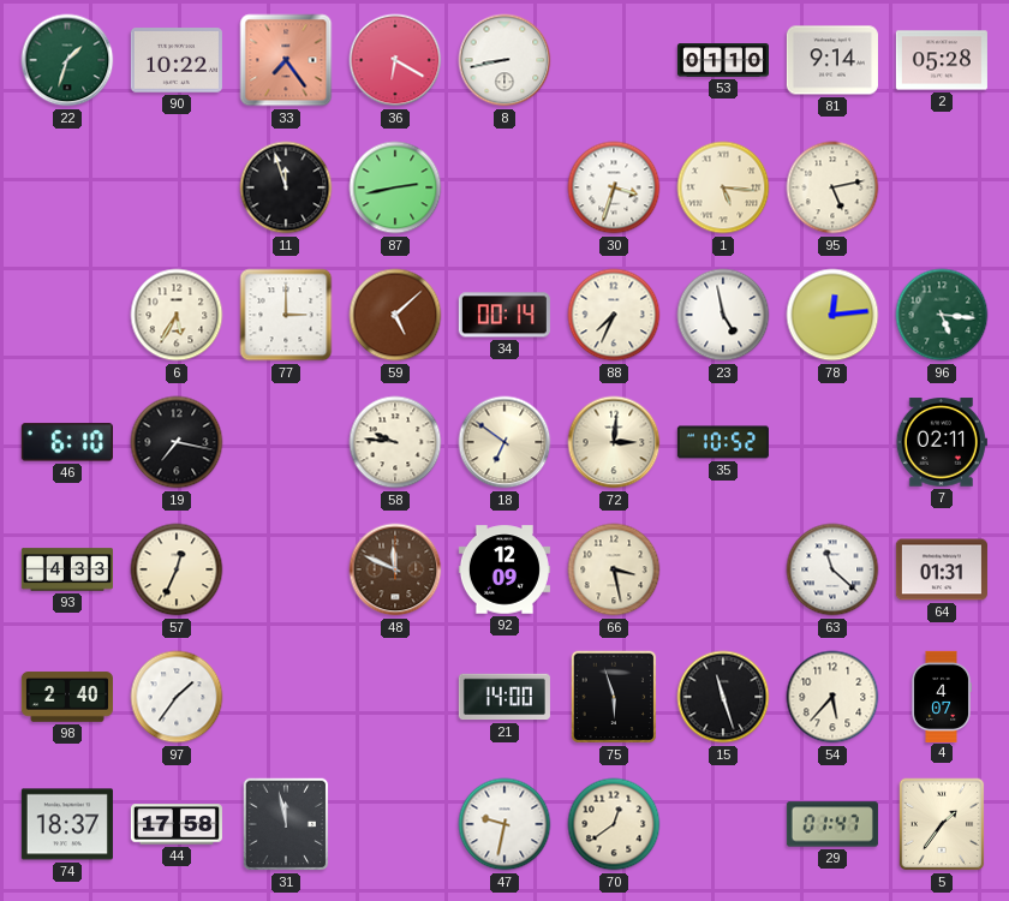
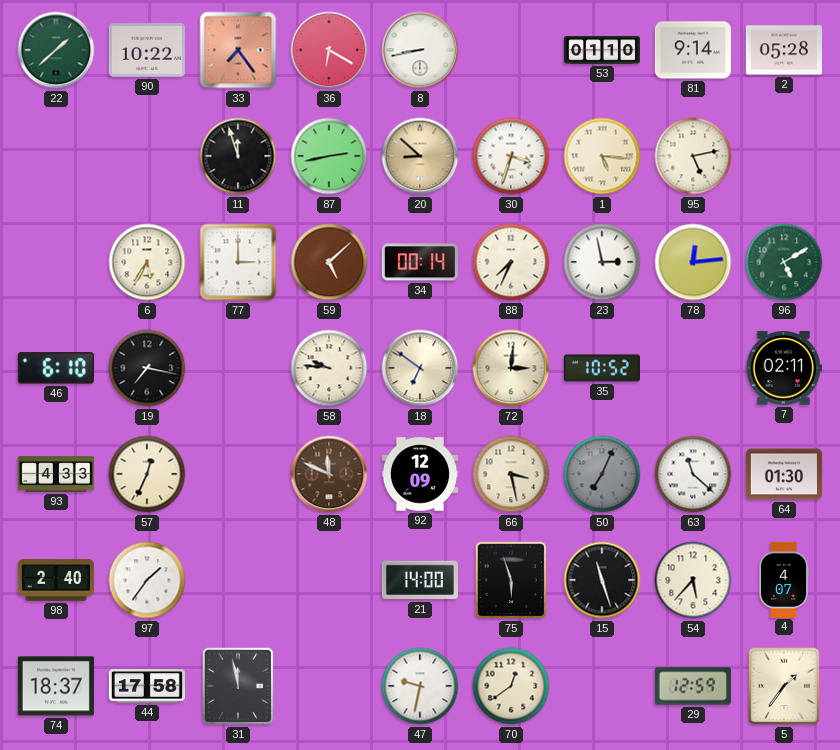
22: 1:33 -> 1:38 (56, 50)
20: none -> 8:52 (420, 156)
23: 4:58 -> 2:58 (602, 262)
96: 5:16 -> 5:10 (784, 262)
50: none -> 7:04 (602, 474)
64: 01:31 -> 01:30 (784, 474)
29: 01:47 -> 12:59 (693, 686)
